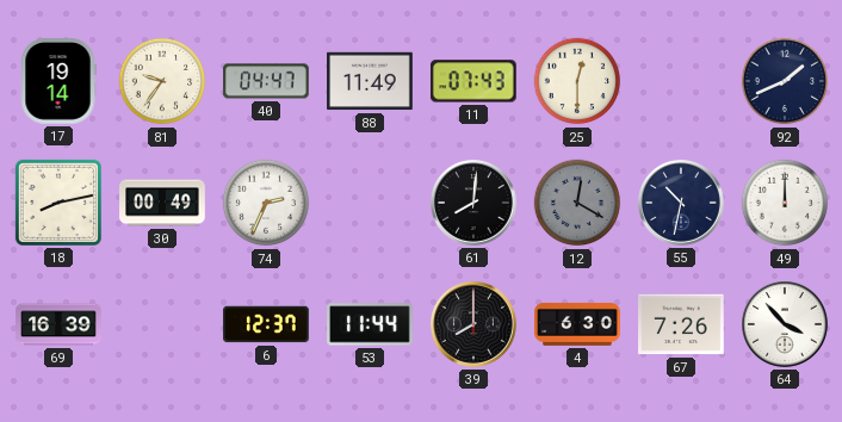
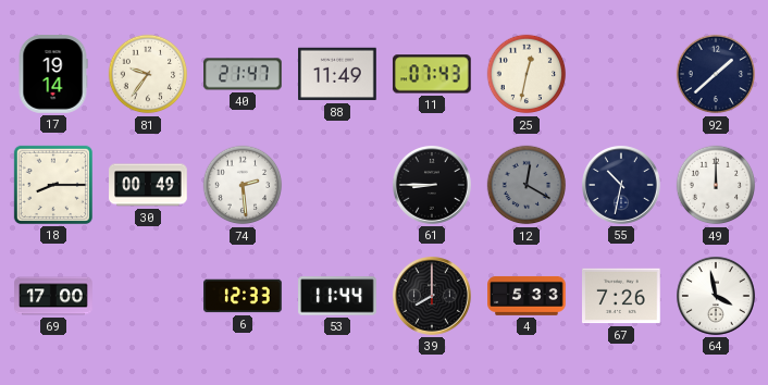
40: 04:47 -> 21:47 (243, 74)
25: 12:30 -> 12:32 (527, 74)
92: 1:41 -> 1:38 (716, 74)
18: 8:13 -> 8:15 (53, 185)
74: 2:34 -> 2:29 (243, 185)
61: 8:01 -> 8:45 (433, 186)
69: 16:39 -> 17:00 (53, 296)
6: 12:37 -> 12:33 (243, 296)
4: 6:30 -> 5:33 (527, 296)
64: 3:53 -> 3:58 (717, 297)
